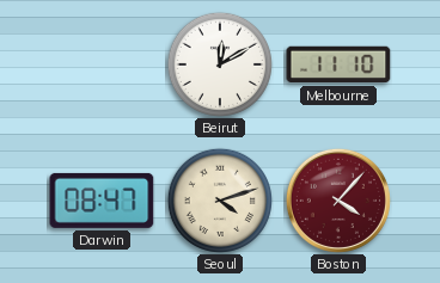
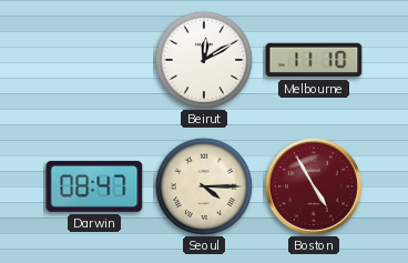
Seoul: 4:12 -> 4:15 (204, 186)
Boston: 4:07 -> 4:55 (314, 186)
